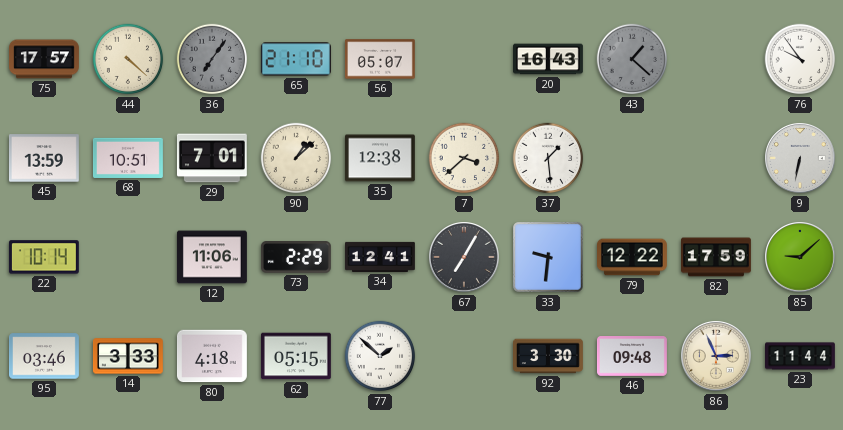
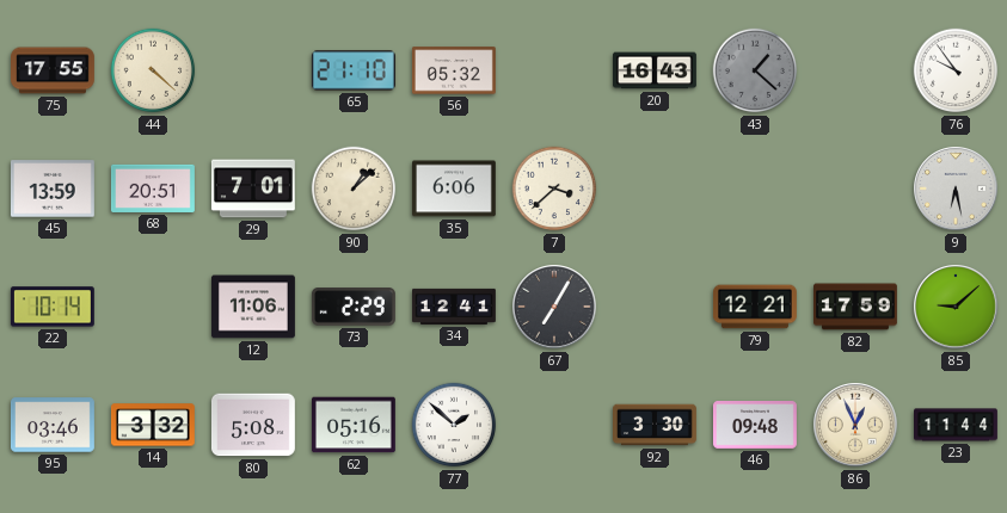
75: 17:57 -> 17:55 (54, 70)
36: 7:06 -> none (212, 59)
56: 05:07 -> 05:32 (454, 70)
68: 10:51 -> 20:51 (153, 188)
35: 12:38 -> 6:06 (454, 188)
37: 1:29 -> none (548, 158)
9: 6:32 -> 6:28 (956, 188)
33: 9:31 -> none (548, 257)
79: 12:22 -> 12:21 (756, 307)
14: 3:33 -> 3:32 (153, 425)
80: 4:18 -> 5:08 (253, 425)
62: 05:15 -> 05:16 (354, 425)
86: 2:56 -> 12:56 (855, 425)
